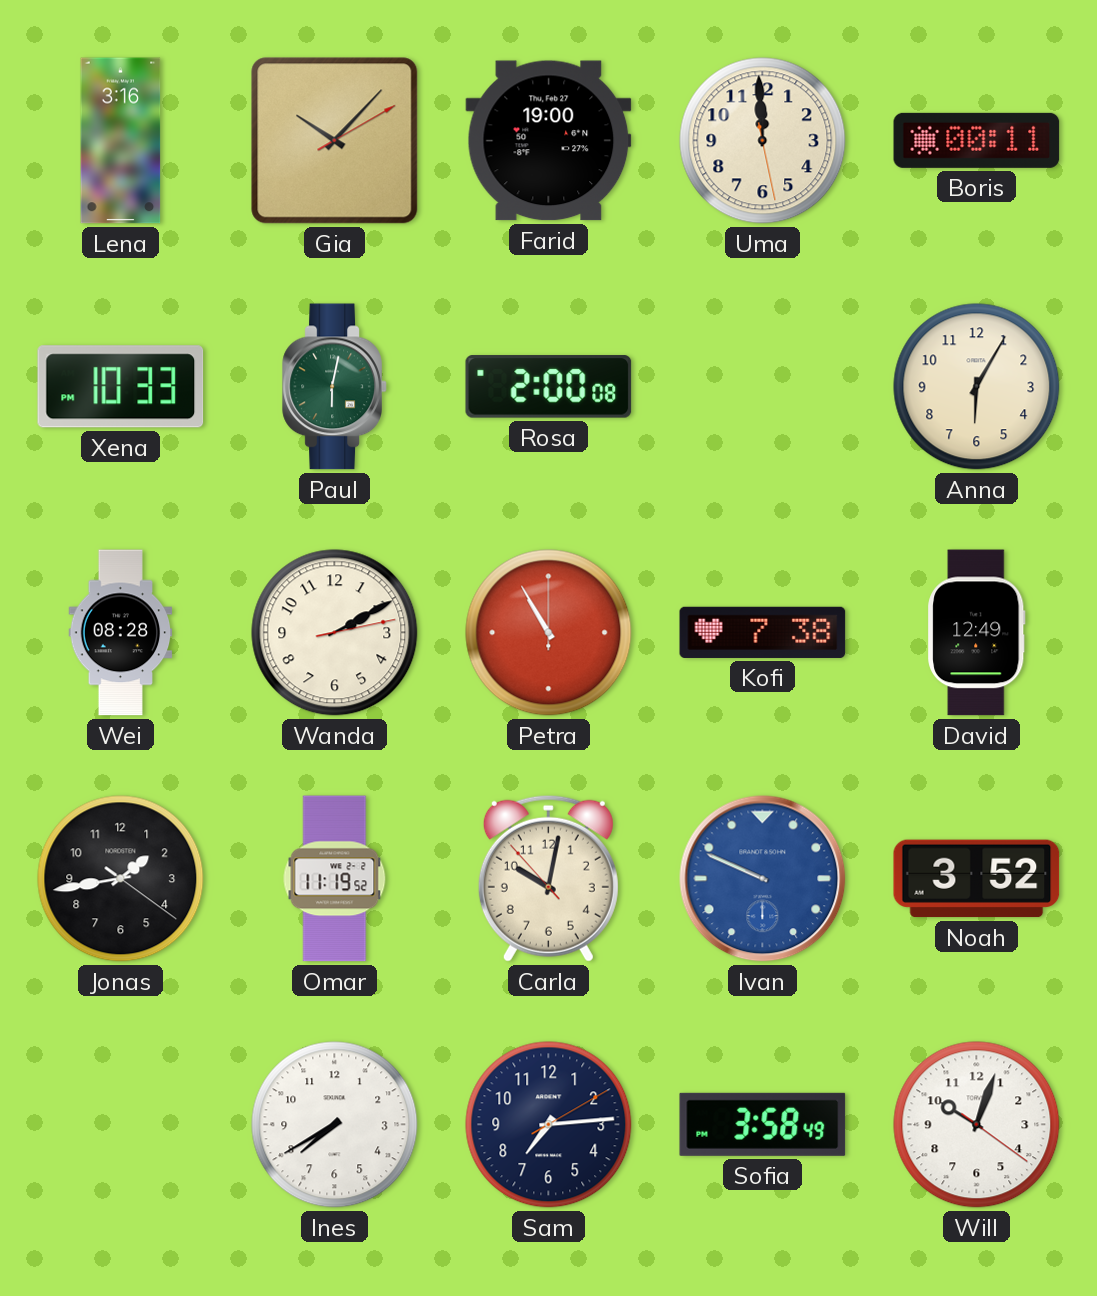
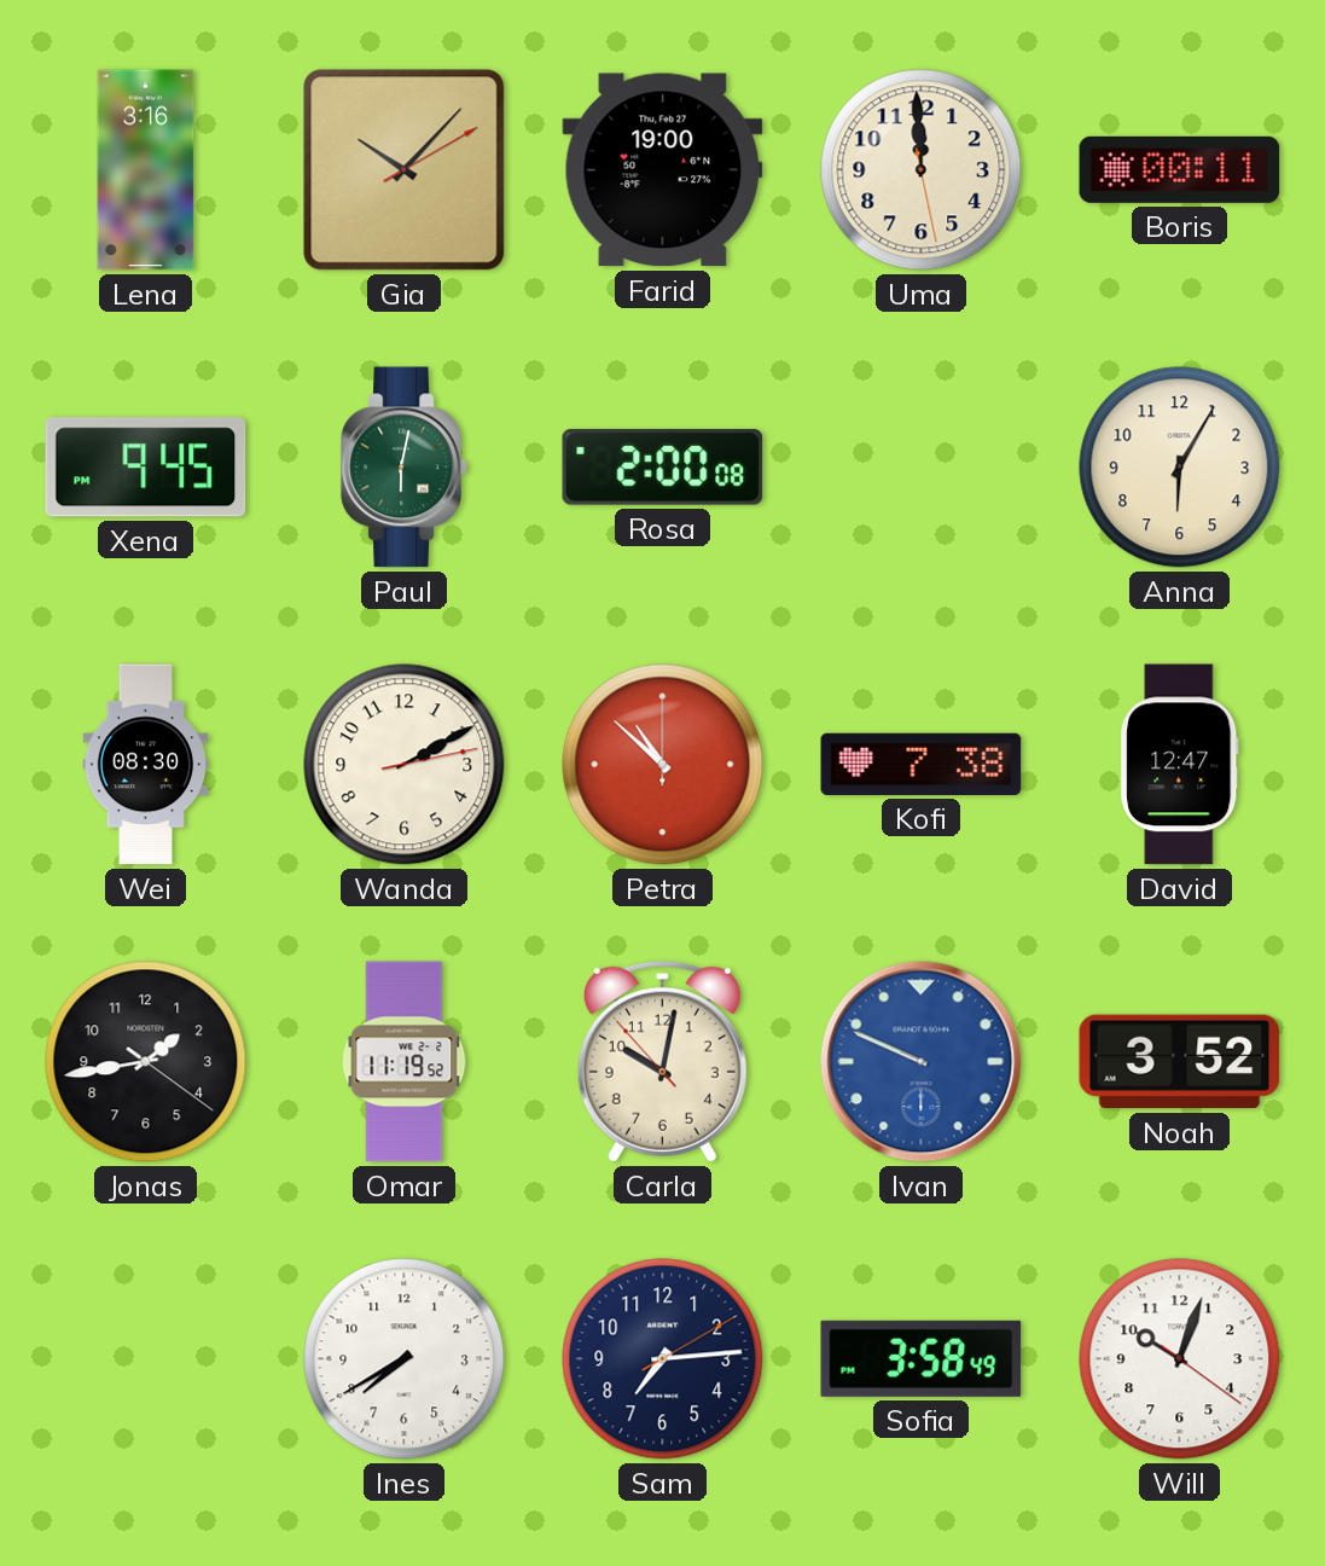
Xena: 10:33 -> 9:45 (146, 468)
Wei: 08:28 -> 08:30 (146, 765)
Petra: 10:55 -> 10:52 (663, 765)
David: 12:49 -> 12:47 (1180, 765)
